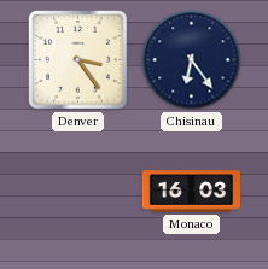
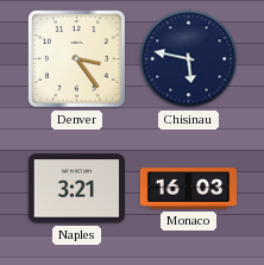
Chisinau: 6:24 -> 5:47 (189, 59)
Naples: none -> 3:21 (76, 189)
